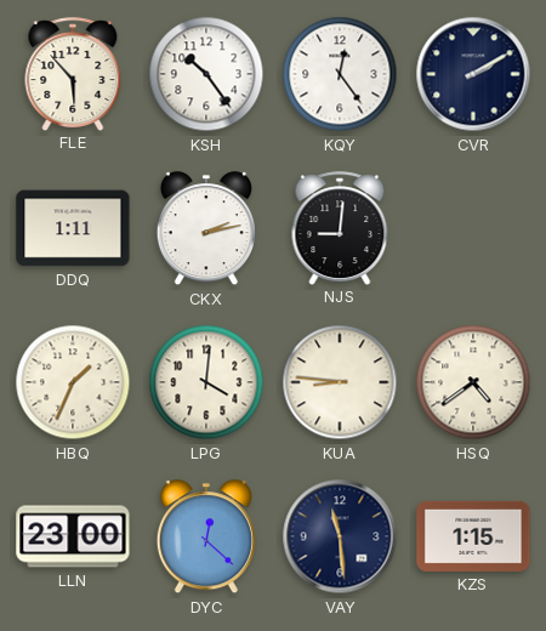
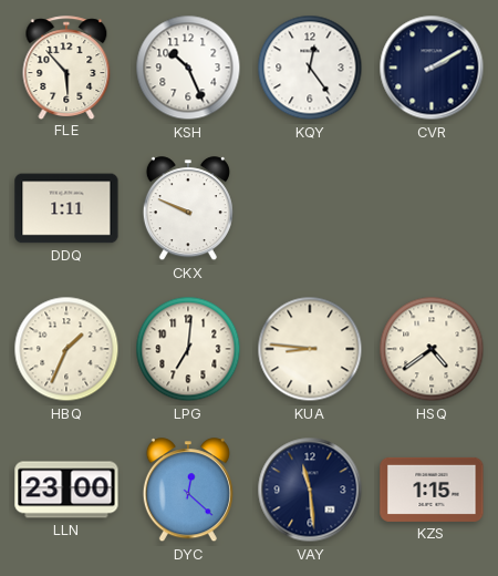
KSH: 10:24 -> 10:26 (188, 68)
CKX: 2:13 -> 9:49 (188, 209)
NJS: 9:01 -> none (340, 228)
LPG: 4:01 -> 7:01 (188, 349)
